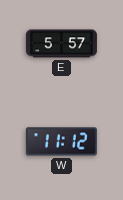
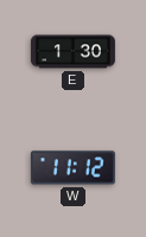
E: 5:57 -> 1:30 (72, 52)
